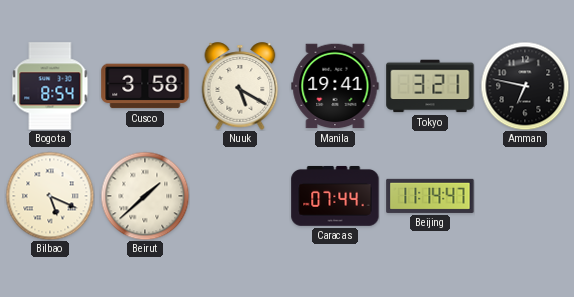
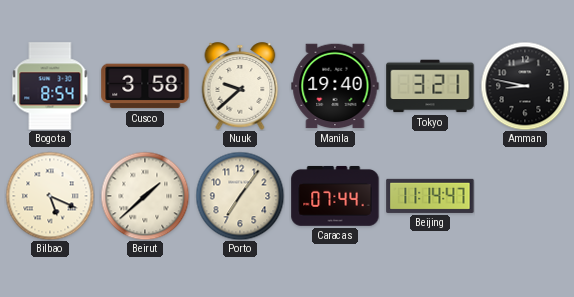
Nuuk: 5:20 -> 9:38 (240, 86)
Manila: 19:41 -> 19:40 (335, 86)
Amman: 6:47 -> 8:47 (525, 86)
Porto: none -> 7:06 (240, 196)
